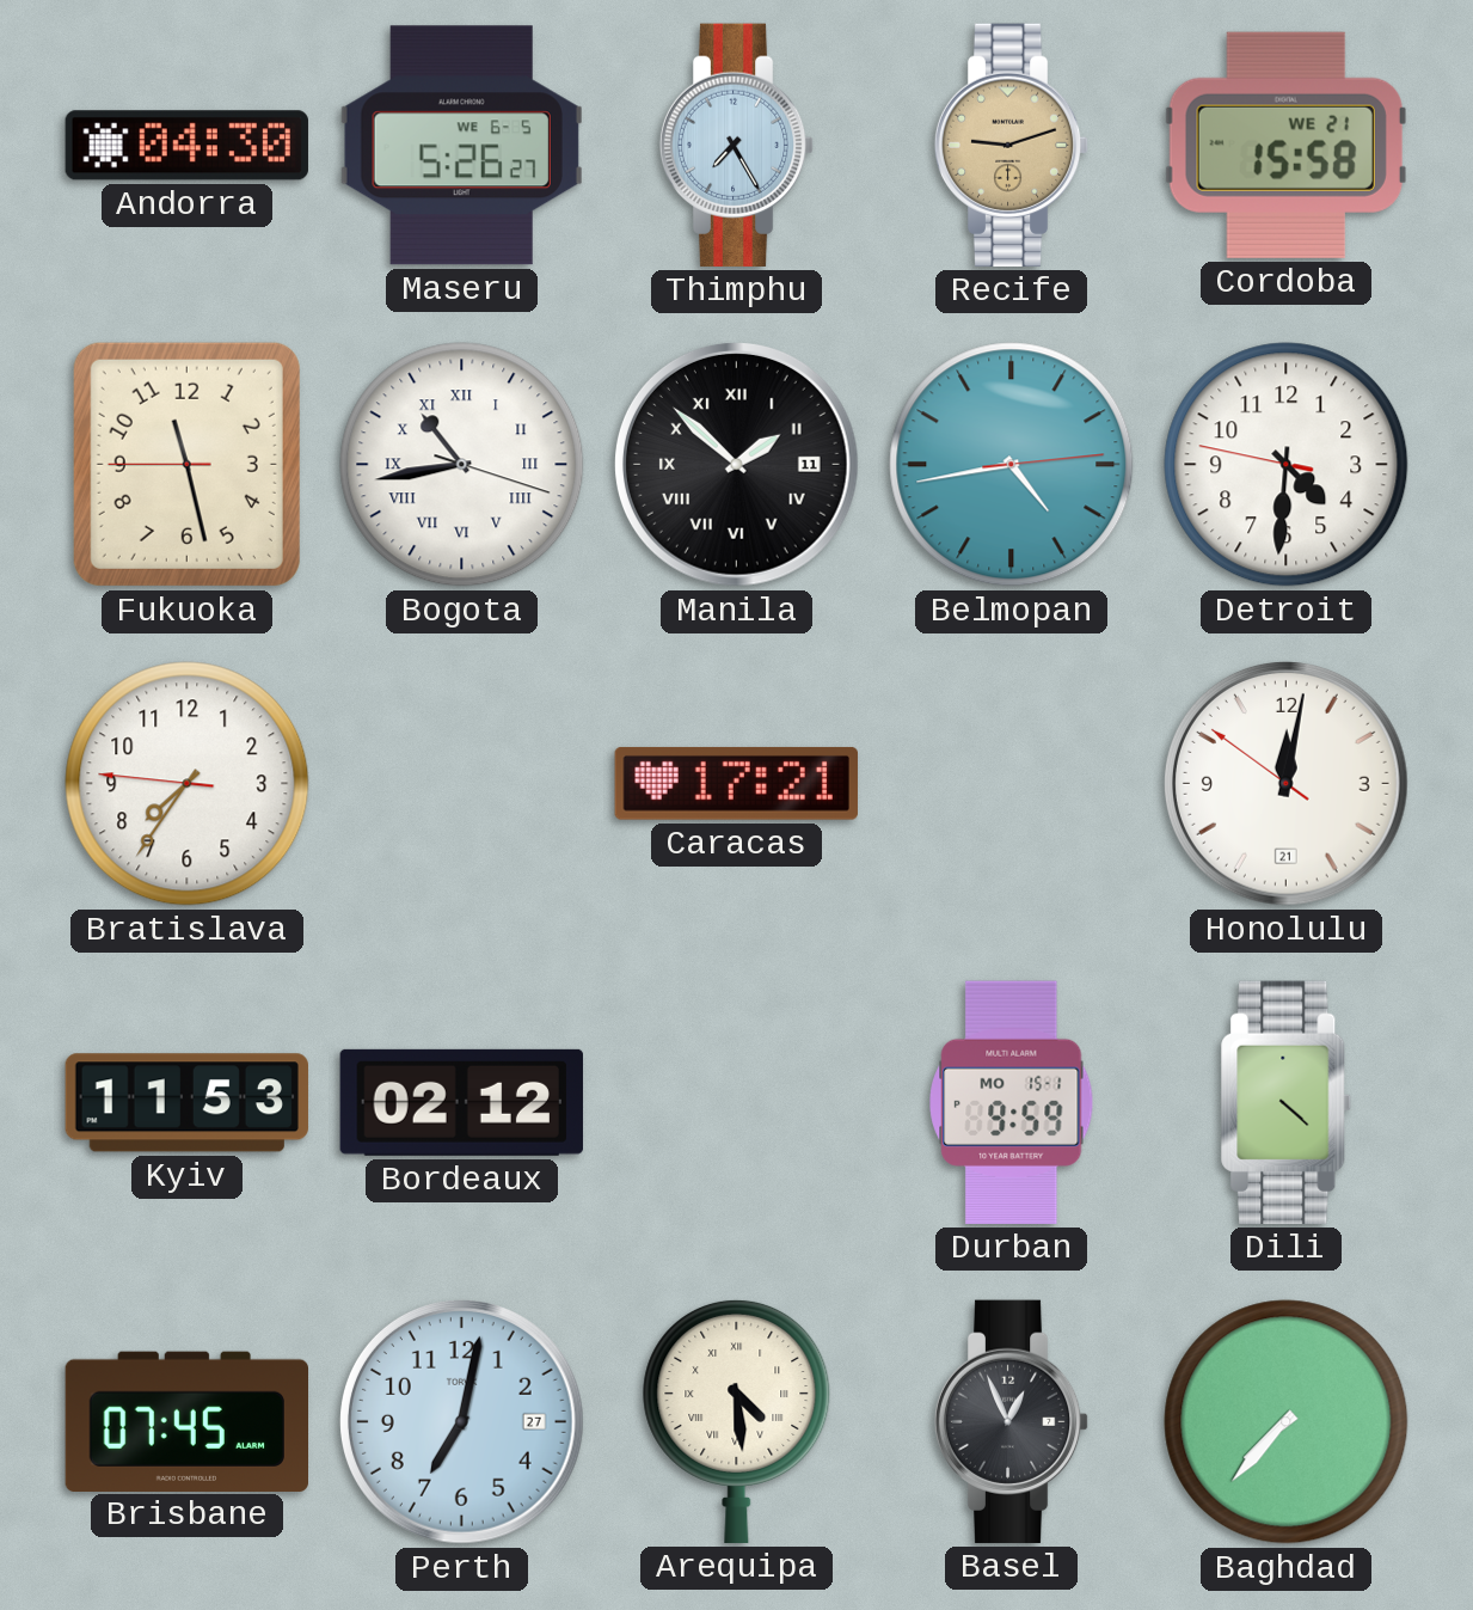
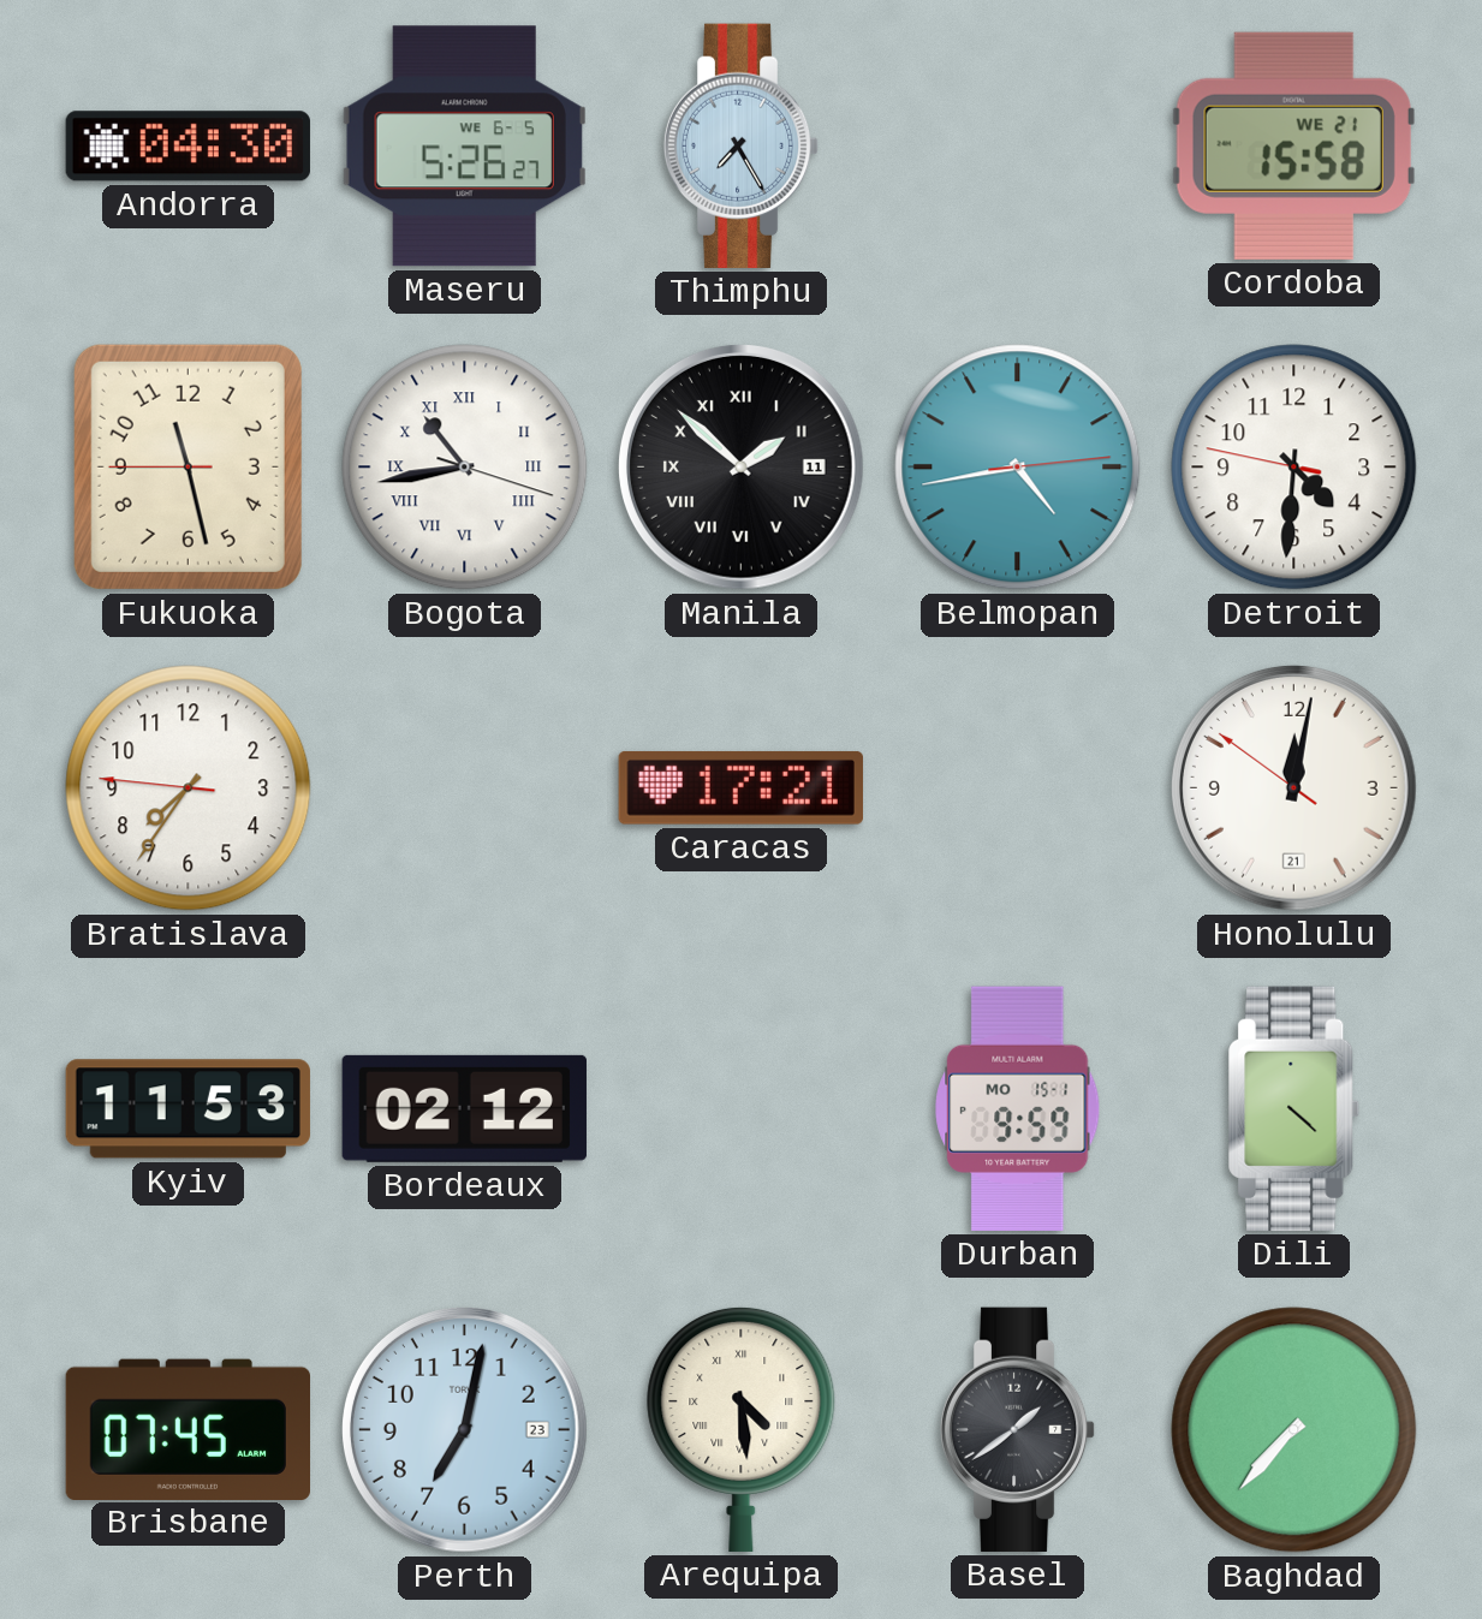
Recife: 9:12 -> none (1012, 145)
Perth date: 27 -> 23 (464, 1429)
Basel: 12:56 -> 1:39 (1018, 1429)
